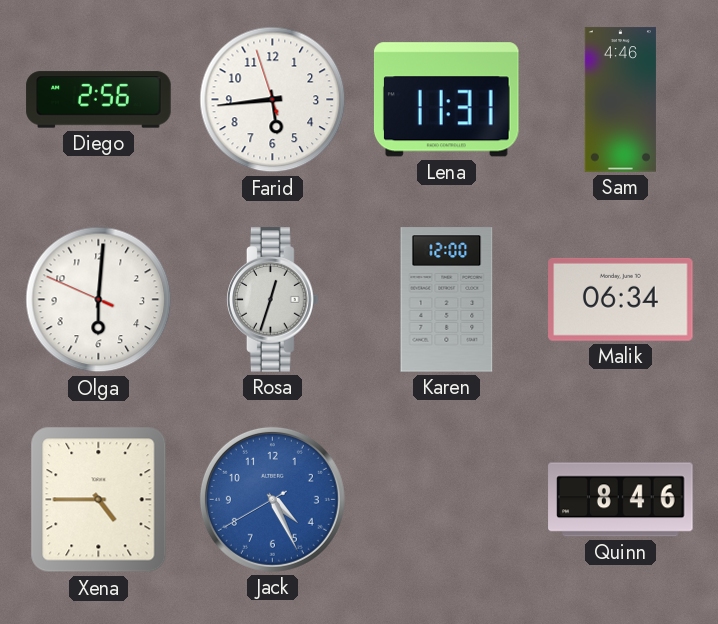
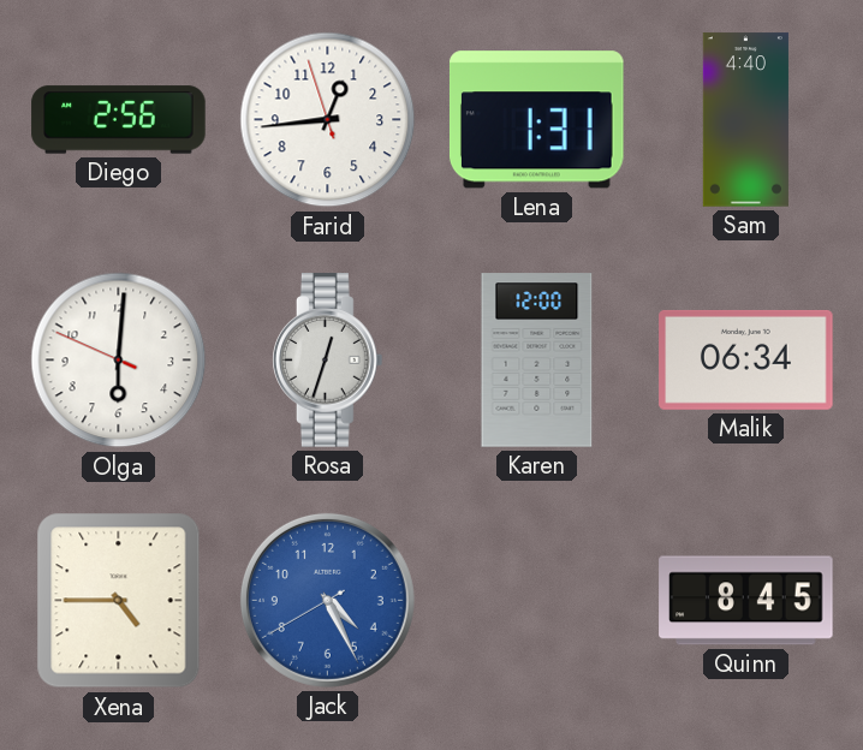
Farid: 5:43 -> 12:43 (328, 120)
Lena: 11:31 -> 1:31 (536, 120)
Sam: 4:46 -> 4:40 (745, 120)
Quinn: 8:46 -> 8:45 (746, 601)
